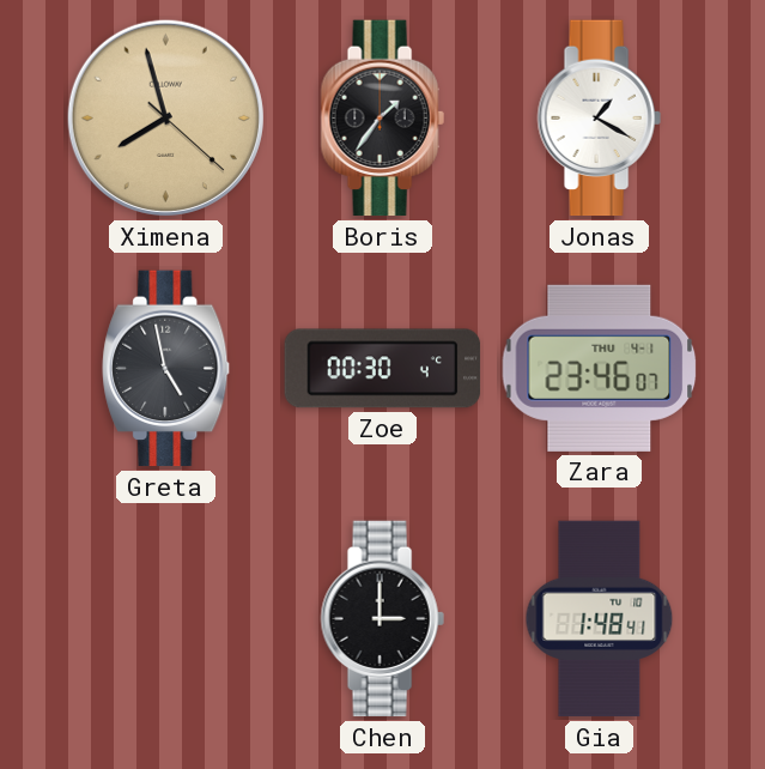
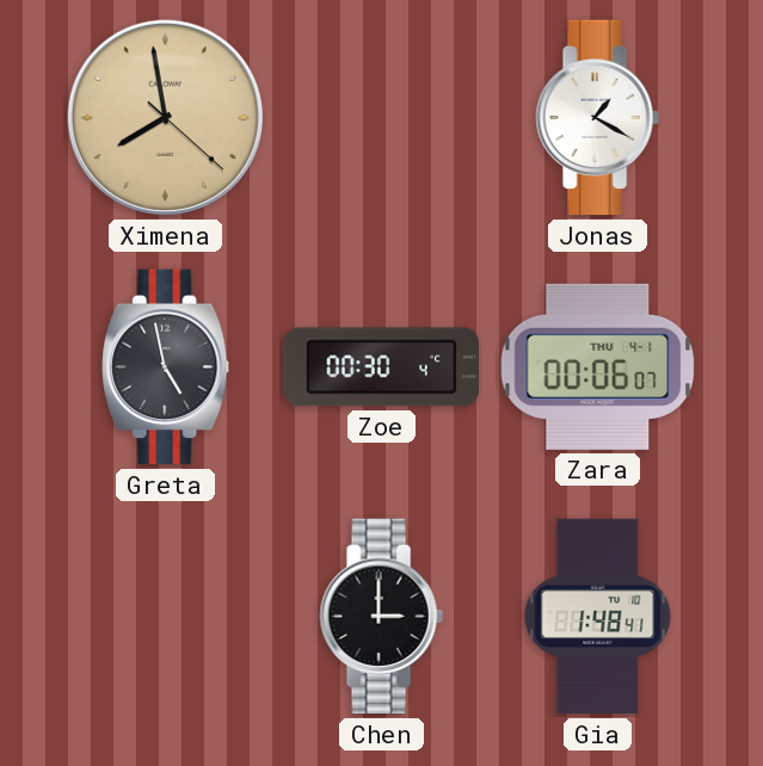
Ximena: 7:57 -> 7:58 (165, 117)
Boris: 1:36 -> none (382, 119)
Zara: 23:46 -> 00:06 (598, 366)
